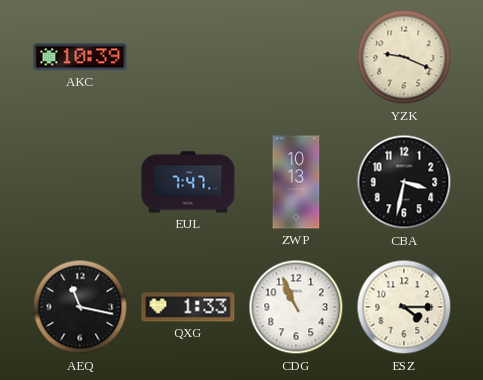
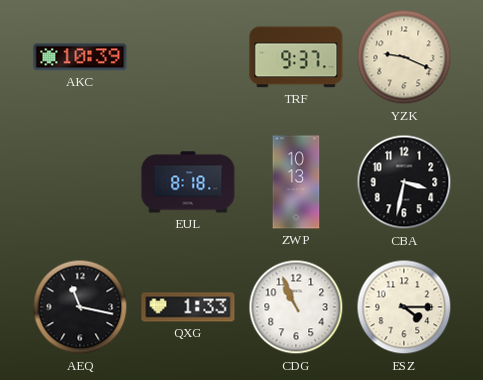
TRF: none -> 9:37 (296, 57)
EUL: 7:47 -> 8:18 (188, 182)
